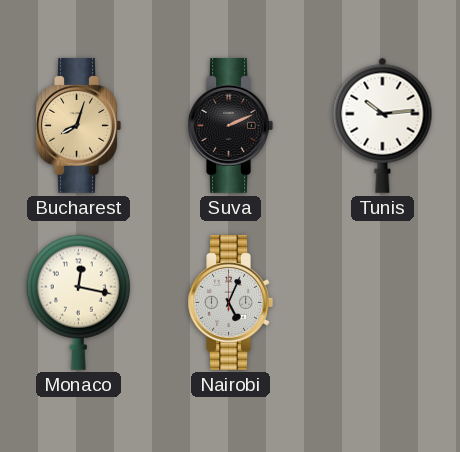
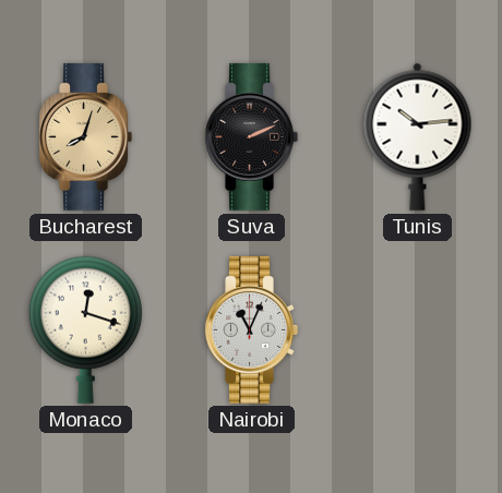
Monaco: 12:17 -> 12:18 (85, 329)
Nairobi: 5:04 -> 11:04 (251, 329)
